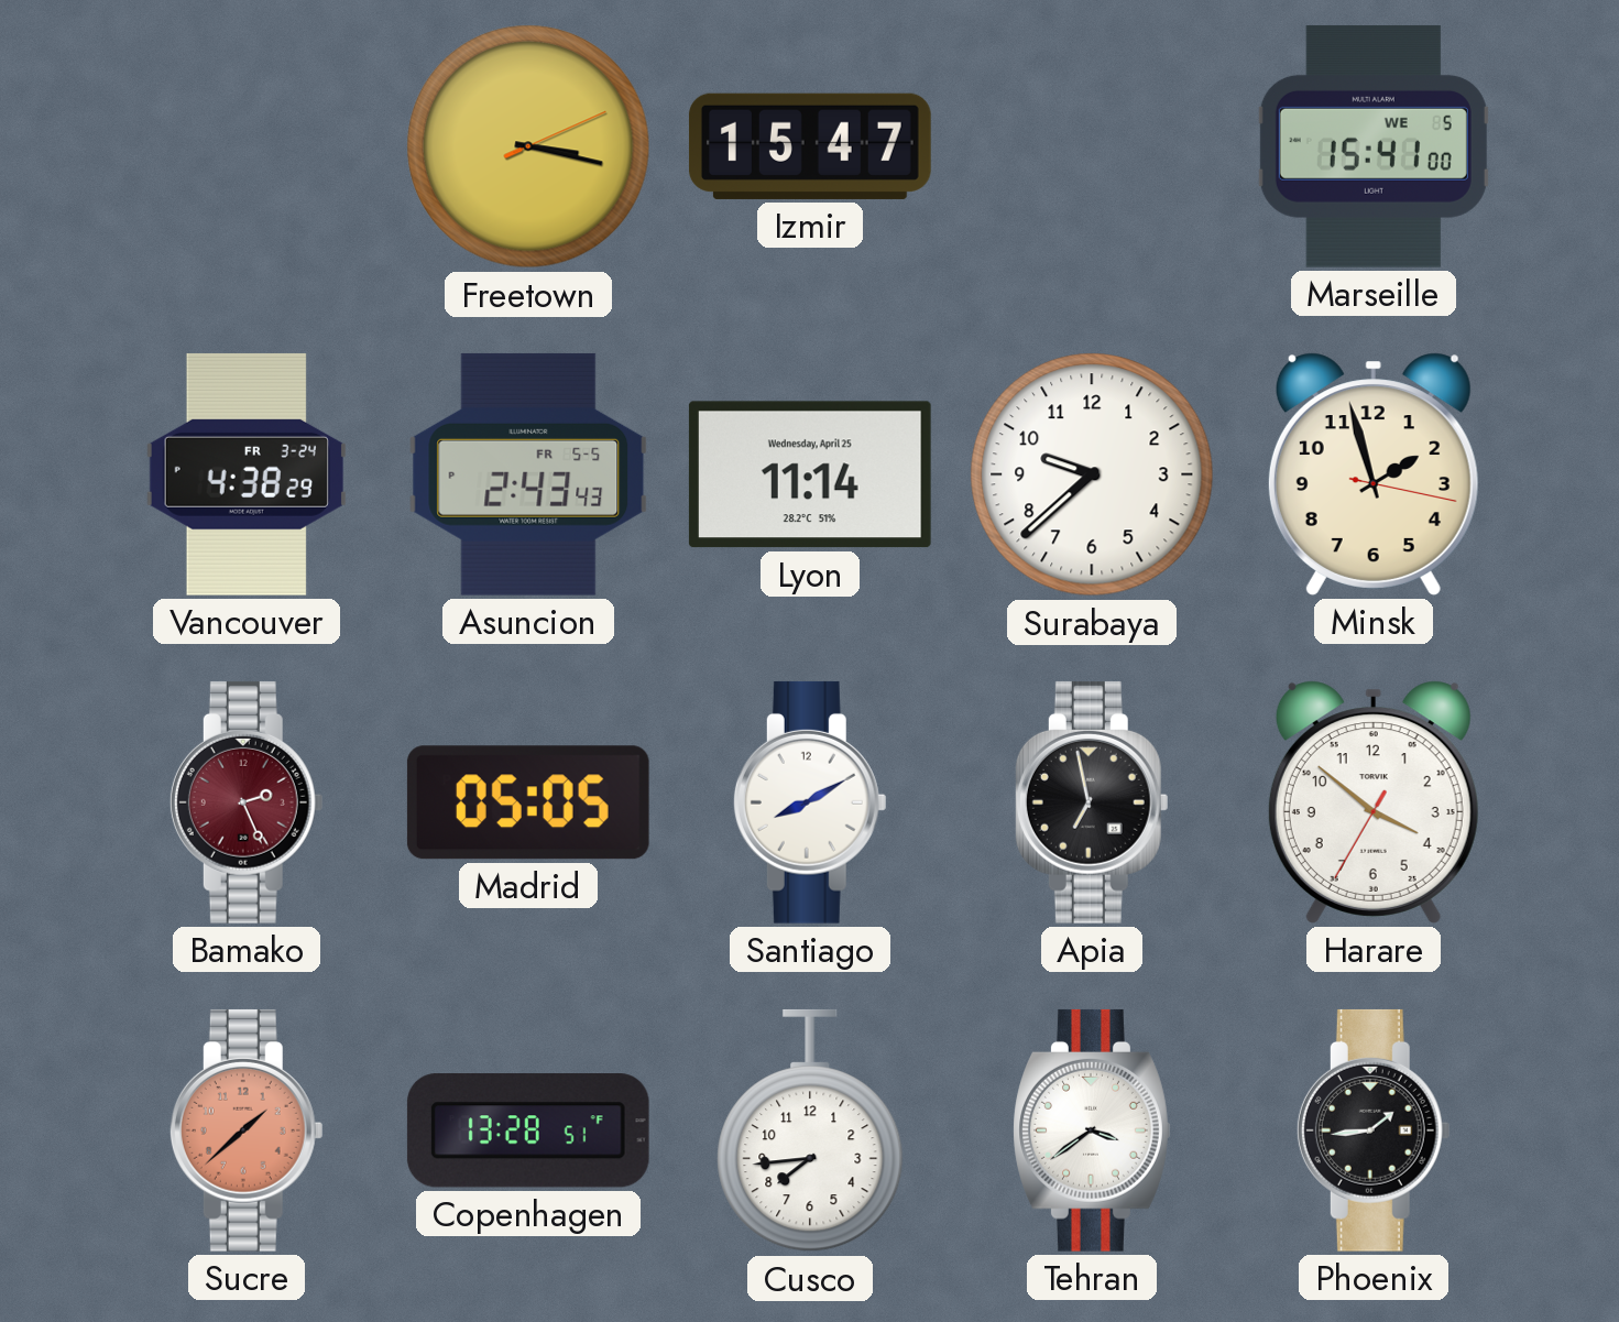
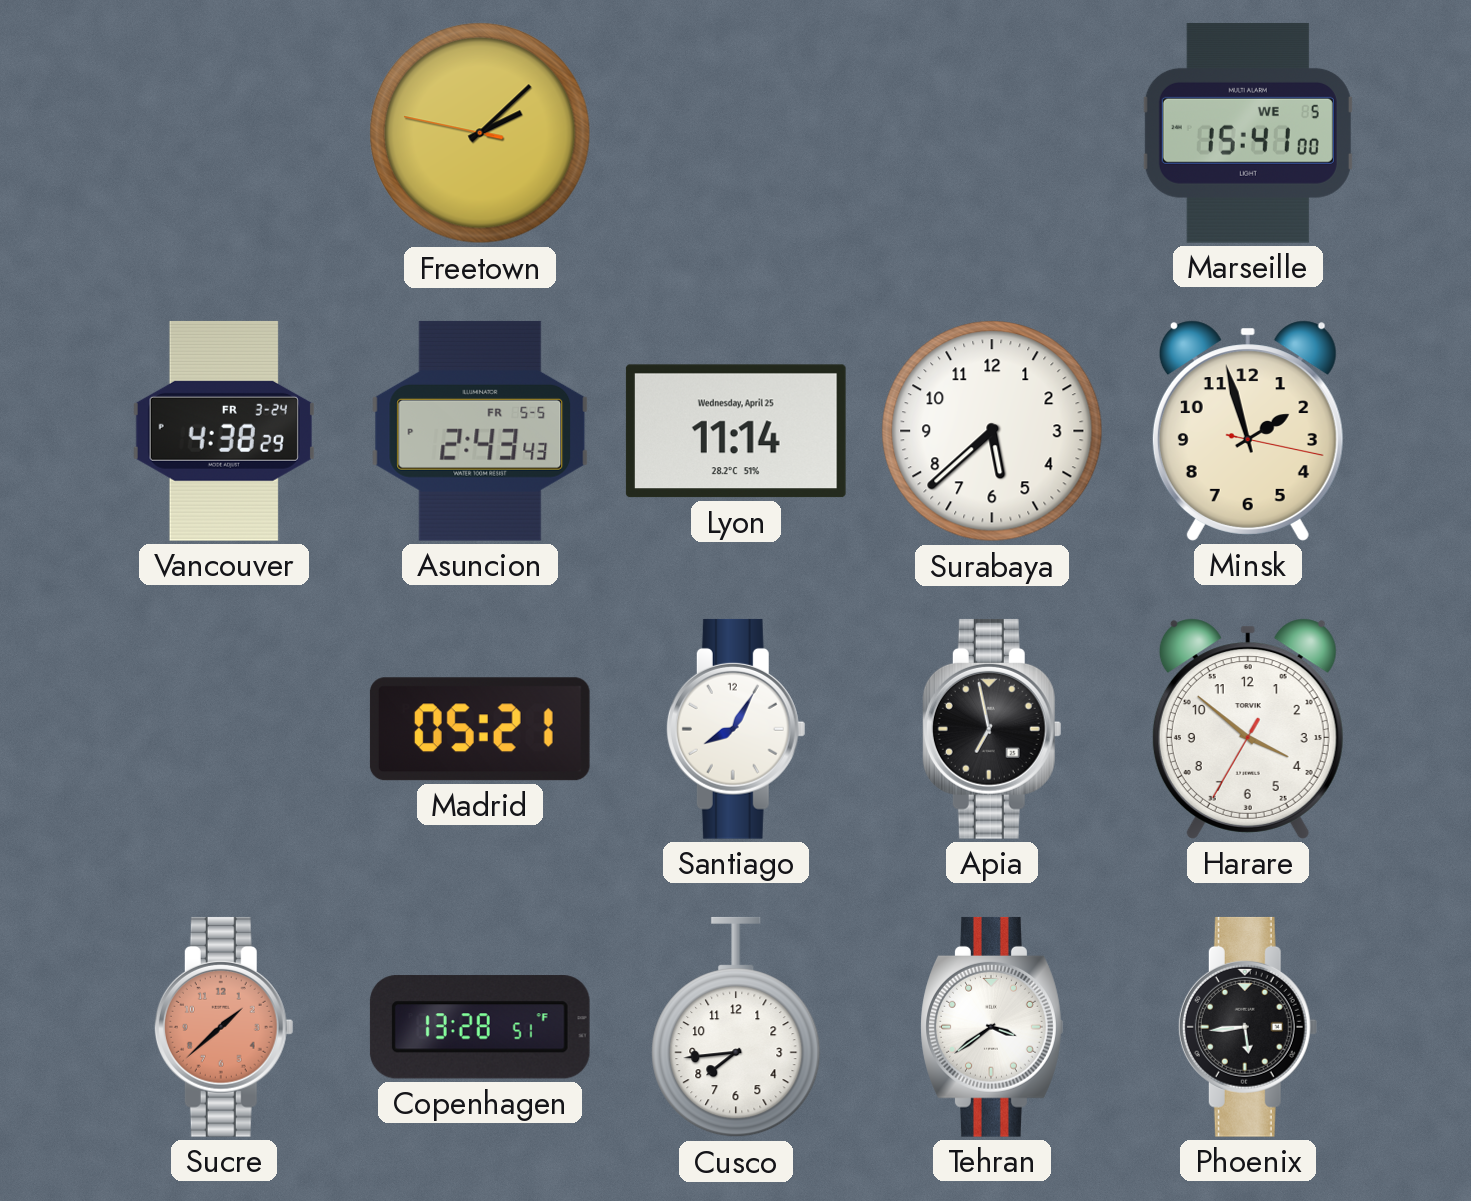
Freetown: 3:17 -> 2:07 (480, 133)
Izmir: 15:47 -> none (810, 146)
Surabaya: 9:38 -> 5:38 (992, 431)
Bamako: 2:26 -> none (247, 802)
Madrid: 05:05 -> 05:21 (480, 729)
Santiago: 8:10 -> 8:05 (736, 729)
Phoenix: 1:44 -> 5:44 (1248, 1027)
